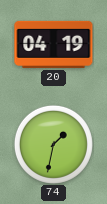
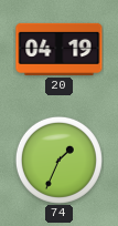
74: 1:32 -> 1:34 (58, 160)
